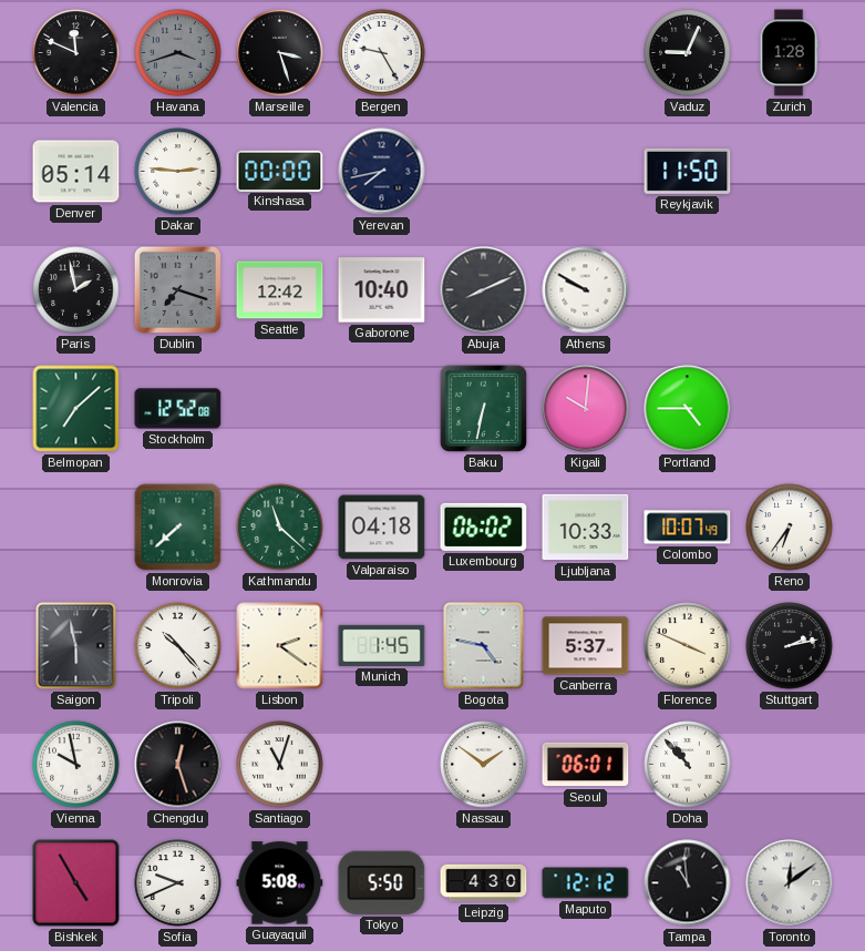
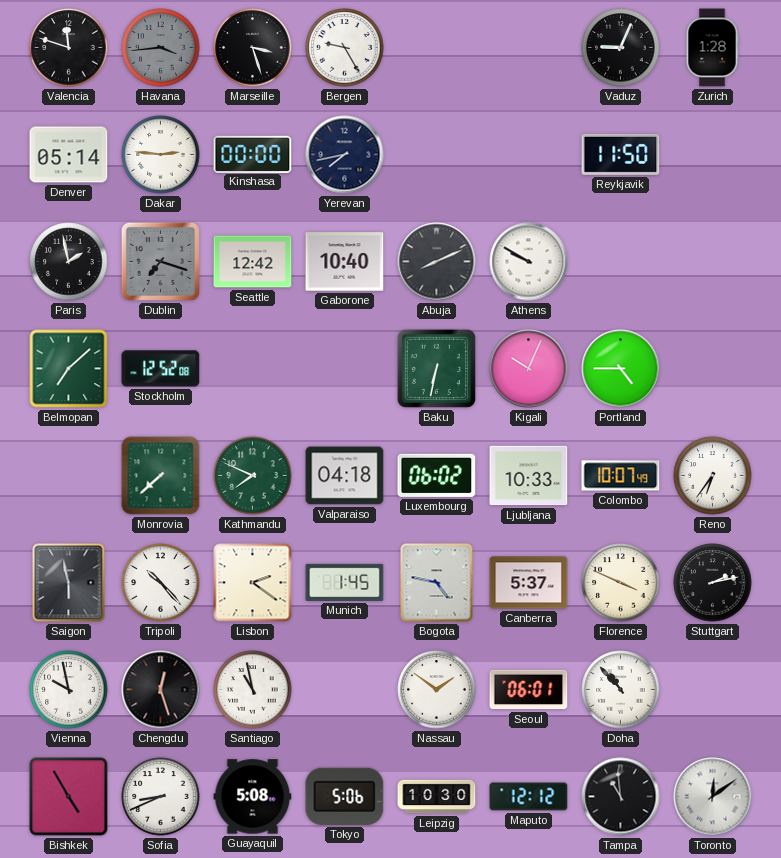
Valencia: 11:49 -> 11:48 (69, 48)
Havana: 3:42 -> 3:44 (161, 48)
Kigali: 10:01 -> 10:04 (529, 369)
Kathmandu: 11:22 -> 7:49 (253, 476)
Santiago: 11:03 -> 10:58 (253, 690)
Sofia: 9:41 -> 8:41 (161, 797)
Tokyo: 5:50 -> 5:06 (345, 796)
Leipzig: 4:30 -> 10:30 (437, 797)
